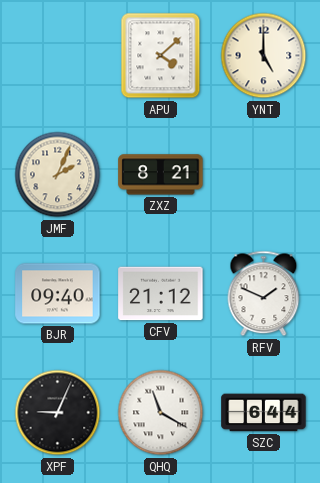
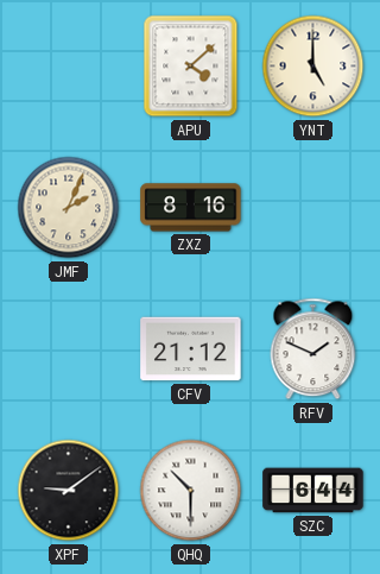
ZXZ: 8:21 -> 8:16 (191, 208)
BJR: 09:40 -> none (58, 294)
XPF: 9:04 -> 9:09 (69, 491)
QHQ: 11:20 -> 10:30 (191, 491)
